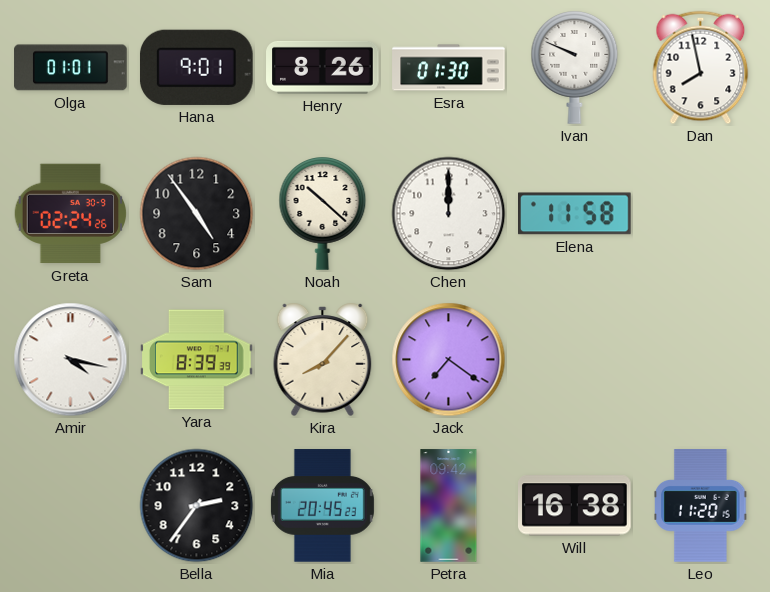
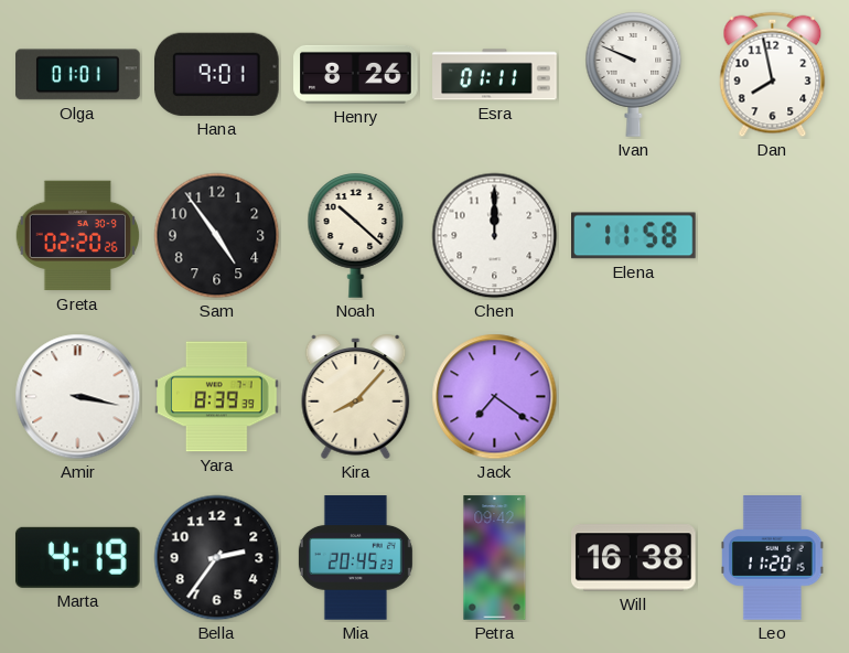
Esra: 01:30 -> 01:11 (495, 75)
Greta: 02:24 -> 02:20 (78, 236)
Amir: 4:17 -> 3:17 (78, 397)
Marta: none -> 4:19 (77, 557)
